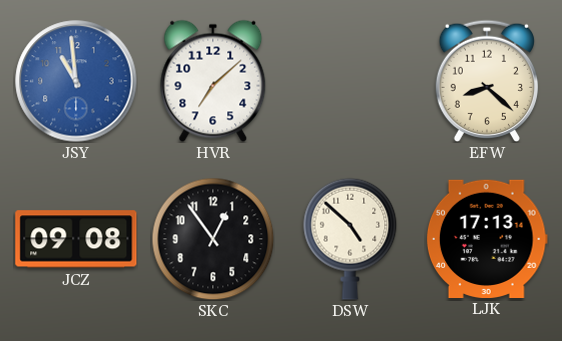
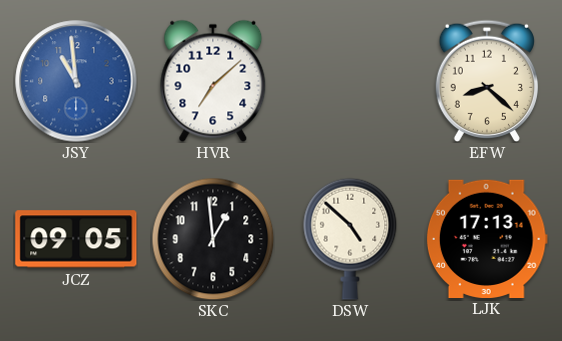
JCZ: 09:08 -> 09:05 (76, 239)
SKC: 12:54 -> 12:59 (213, 239)
